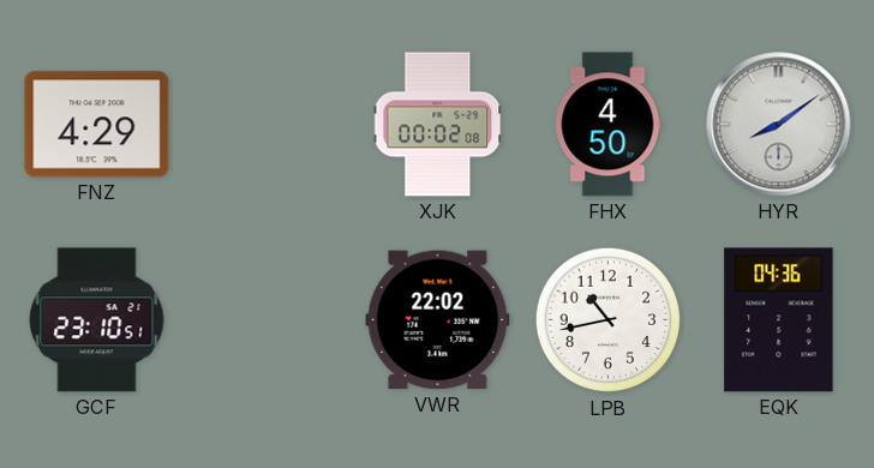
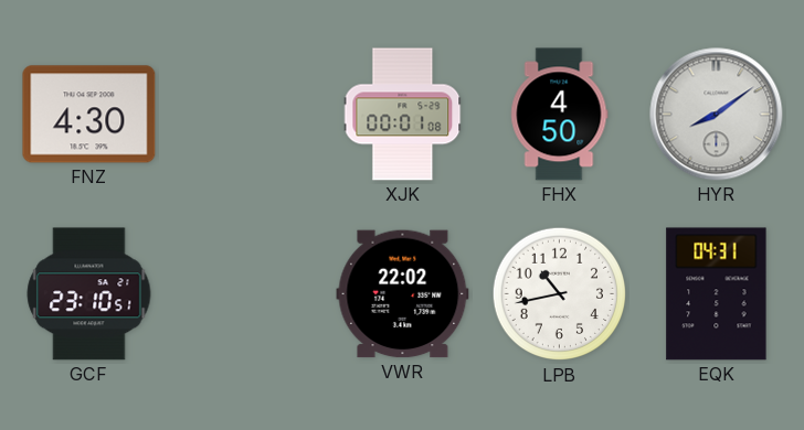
FNZ: 4:29 -> 4:30 (89, 115)
XJK: 00:02 -> 00:01 (403, 115)
EQK: 04:36 -> 04:31 (717, 294)
